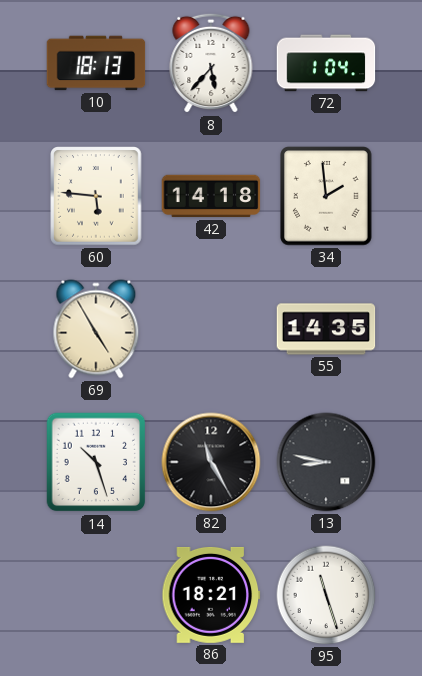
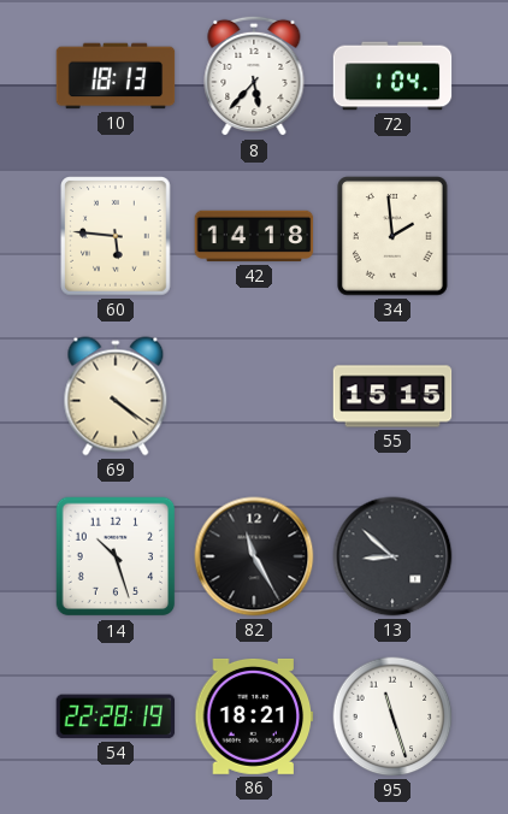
69: 4:55 -> 4:21 (116, 396)
55: 14:35 -> 15:15 (392, 396)
13: 8:47 -> 8:52 (392, 556)
54: none -> 22:28 (116, 716)
